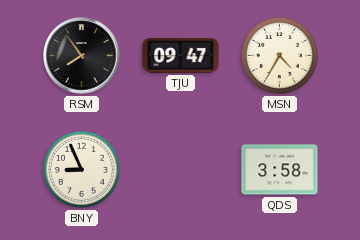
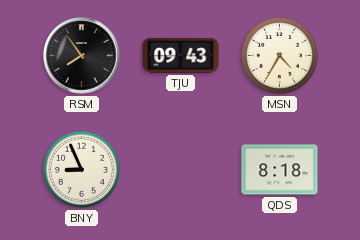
TJU: 09:47 -> 09:43 (181, 55)
QDS: 3:58 -> 8:18 (280, 170)
